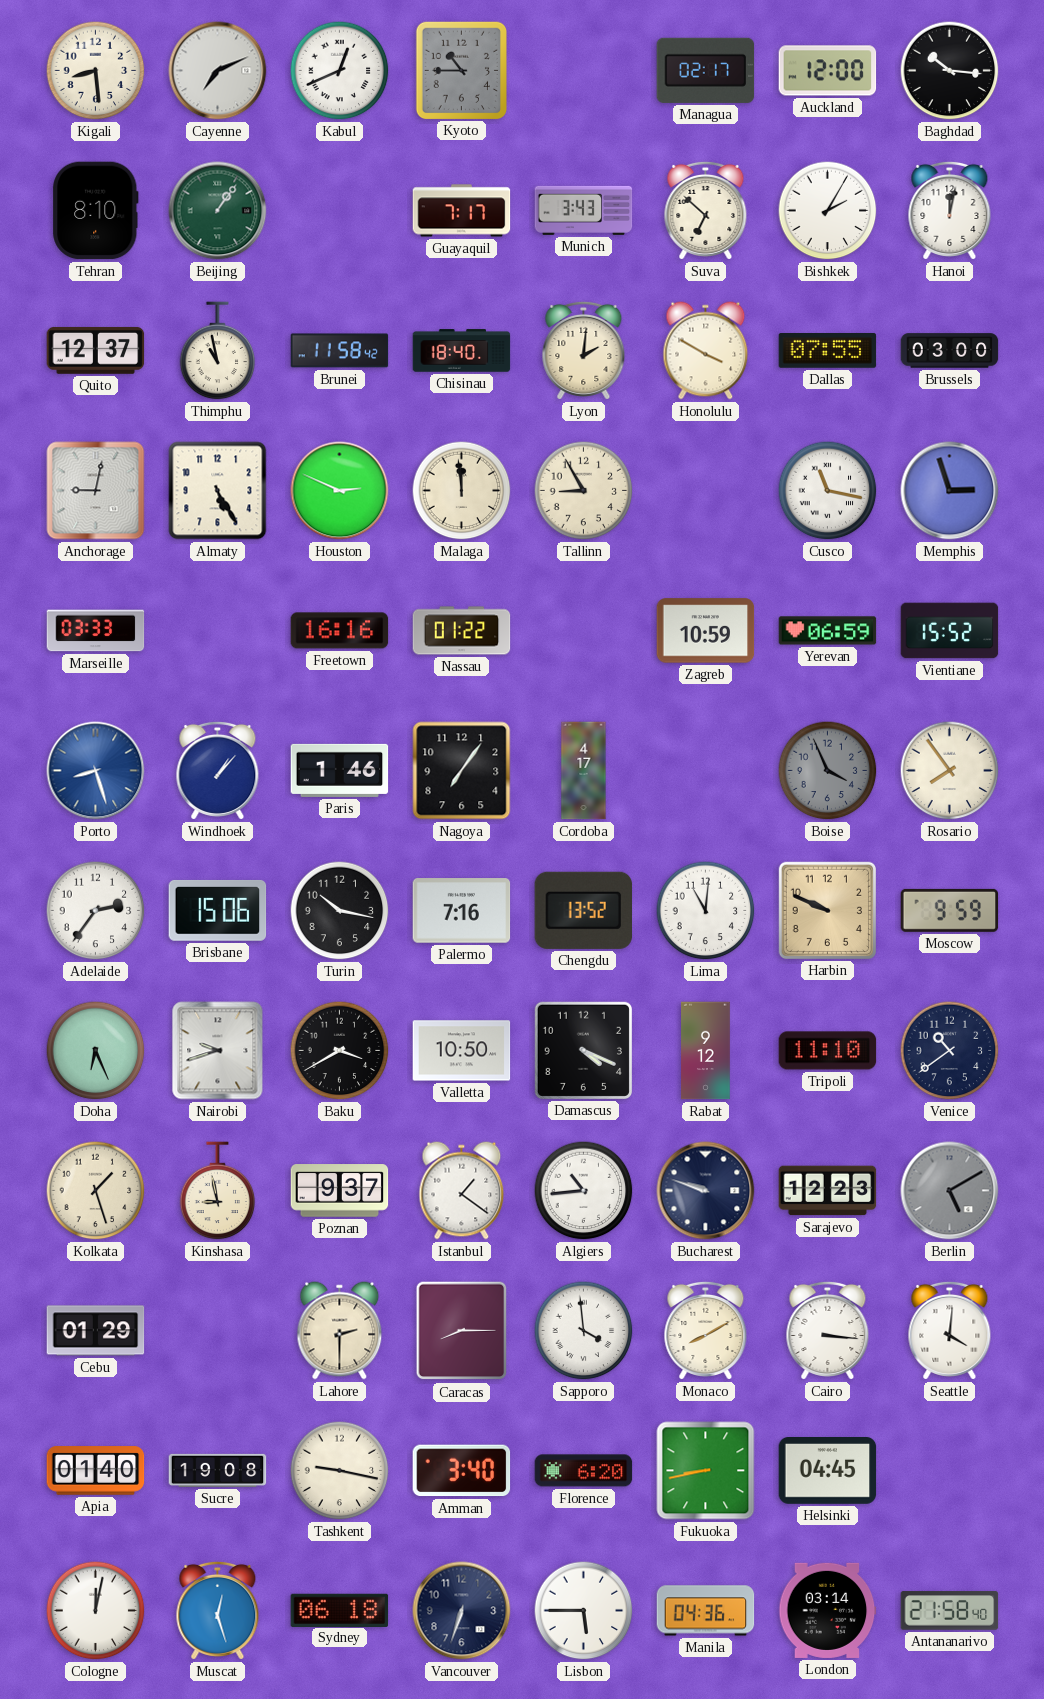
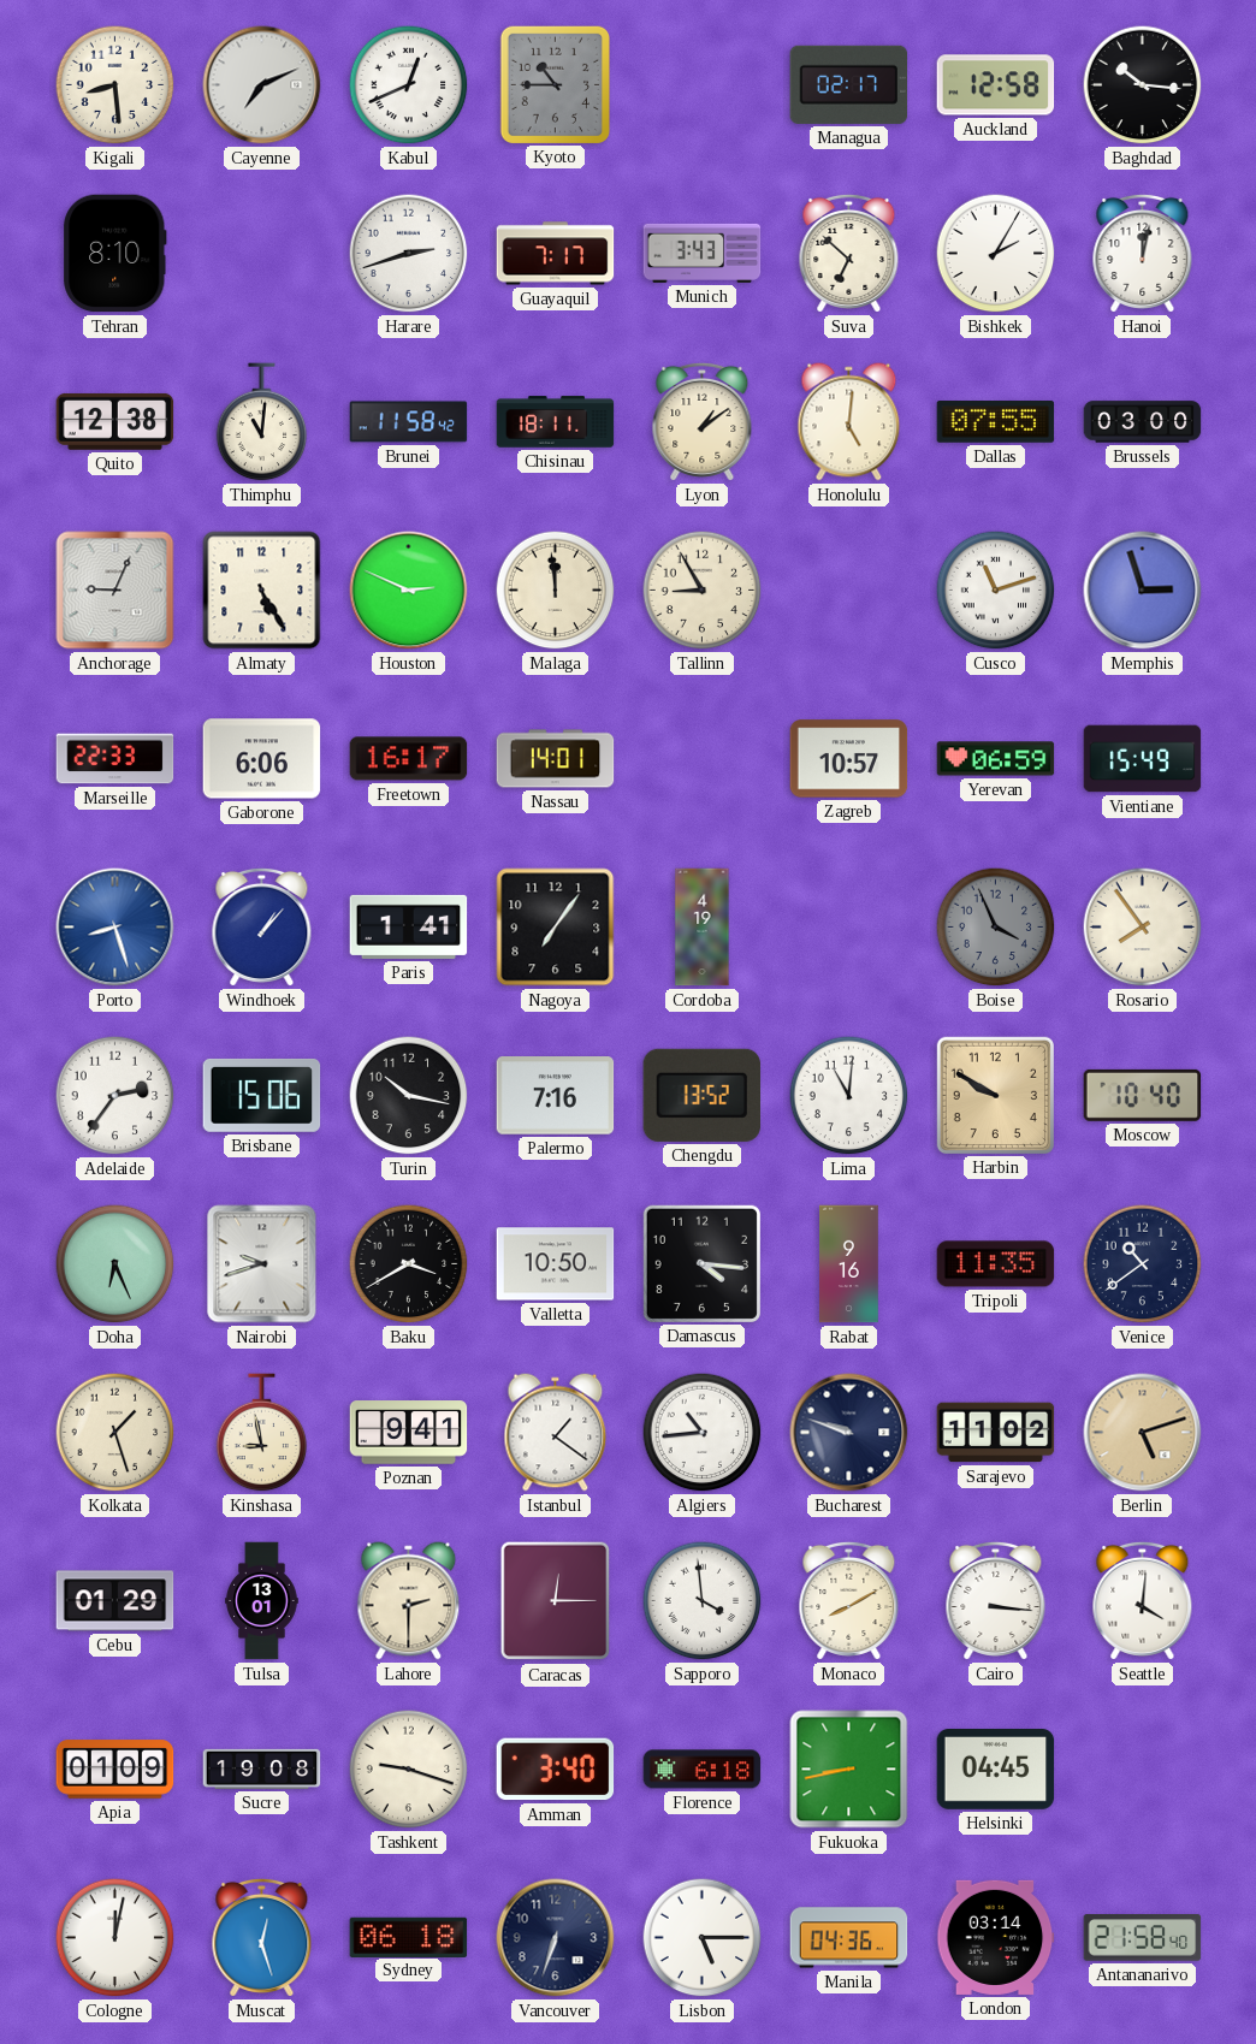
Auckland: 12:00 -> 12:58 (996, 85)
Beijing: 1:06 -> none (218, 211)
Harare: none -> 2:42 (409, 254)
Quito: 12:37 -> 12:38 (115, 421)
Thimphu: 10:58 -> 11:01 (262, 422)
Chisinau: 18:40 -> 18:11 (556, 422)
Lyon: 2:01 -> 1:09 (703, 421)
Honolulu: 3:50 -> 5:01 (849, 422)
Anchorage: 9:02 -> 9:04 (115, 591)
Cusco: 11:17 -> 11:12 (996, 591)
Marseille: 03:33 -> 22:33 (115, 759)
Gaborone: none -> 6:06 (262, 759)
Freetown: 16:16 -> 16:17 (409, 759)
Nassau: 01:22 -> 14:01 (556, 759)
Zagreb: 10:59 -> 10:57 (849, 759)
Vientiane: 15:52 -> 15:49 (1143, 759)
Paris: 1:46 -> 1:41 (409, 926)
Cordoba: 4:17 -> 4:19 (703, 928)
Harbin: 9:49 -> 9:50 (995, 1095)
Moscow: 9:59 -> 10:40 (1143, 1095)
Damascus: 4:19 -> 4:16 (701, 1263)
Rabat: 9:12 -> 9:16 (849, 1264)
Tripoli: 11:10 -> 11:35 (996, 1264)
Poznan: 9:37 -> 9:41 (409, 1433)
Sarajevo: 12:23 -> 11:02 (996, 1433)
Berlin: 5:10 -> 5:12 (1143, 1433)
Berlin dial: grey -> champagne (1143, 1433)
Tulsa: none -> 13:01 (262, 1601)
Caracas: 8:15 -> 12:15 (556, 1601)
Apia: 01:40 -> 01:09 (115, 1770)
Tashkent: 9:17 -> 9:18 (409, 1770)
Florence: 6:20 -> 6:18 (703, 1770)
Lisbon: 5:45 -> 5:15 (703, 1938)
